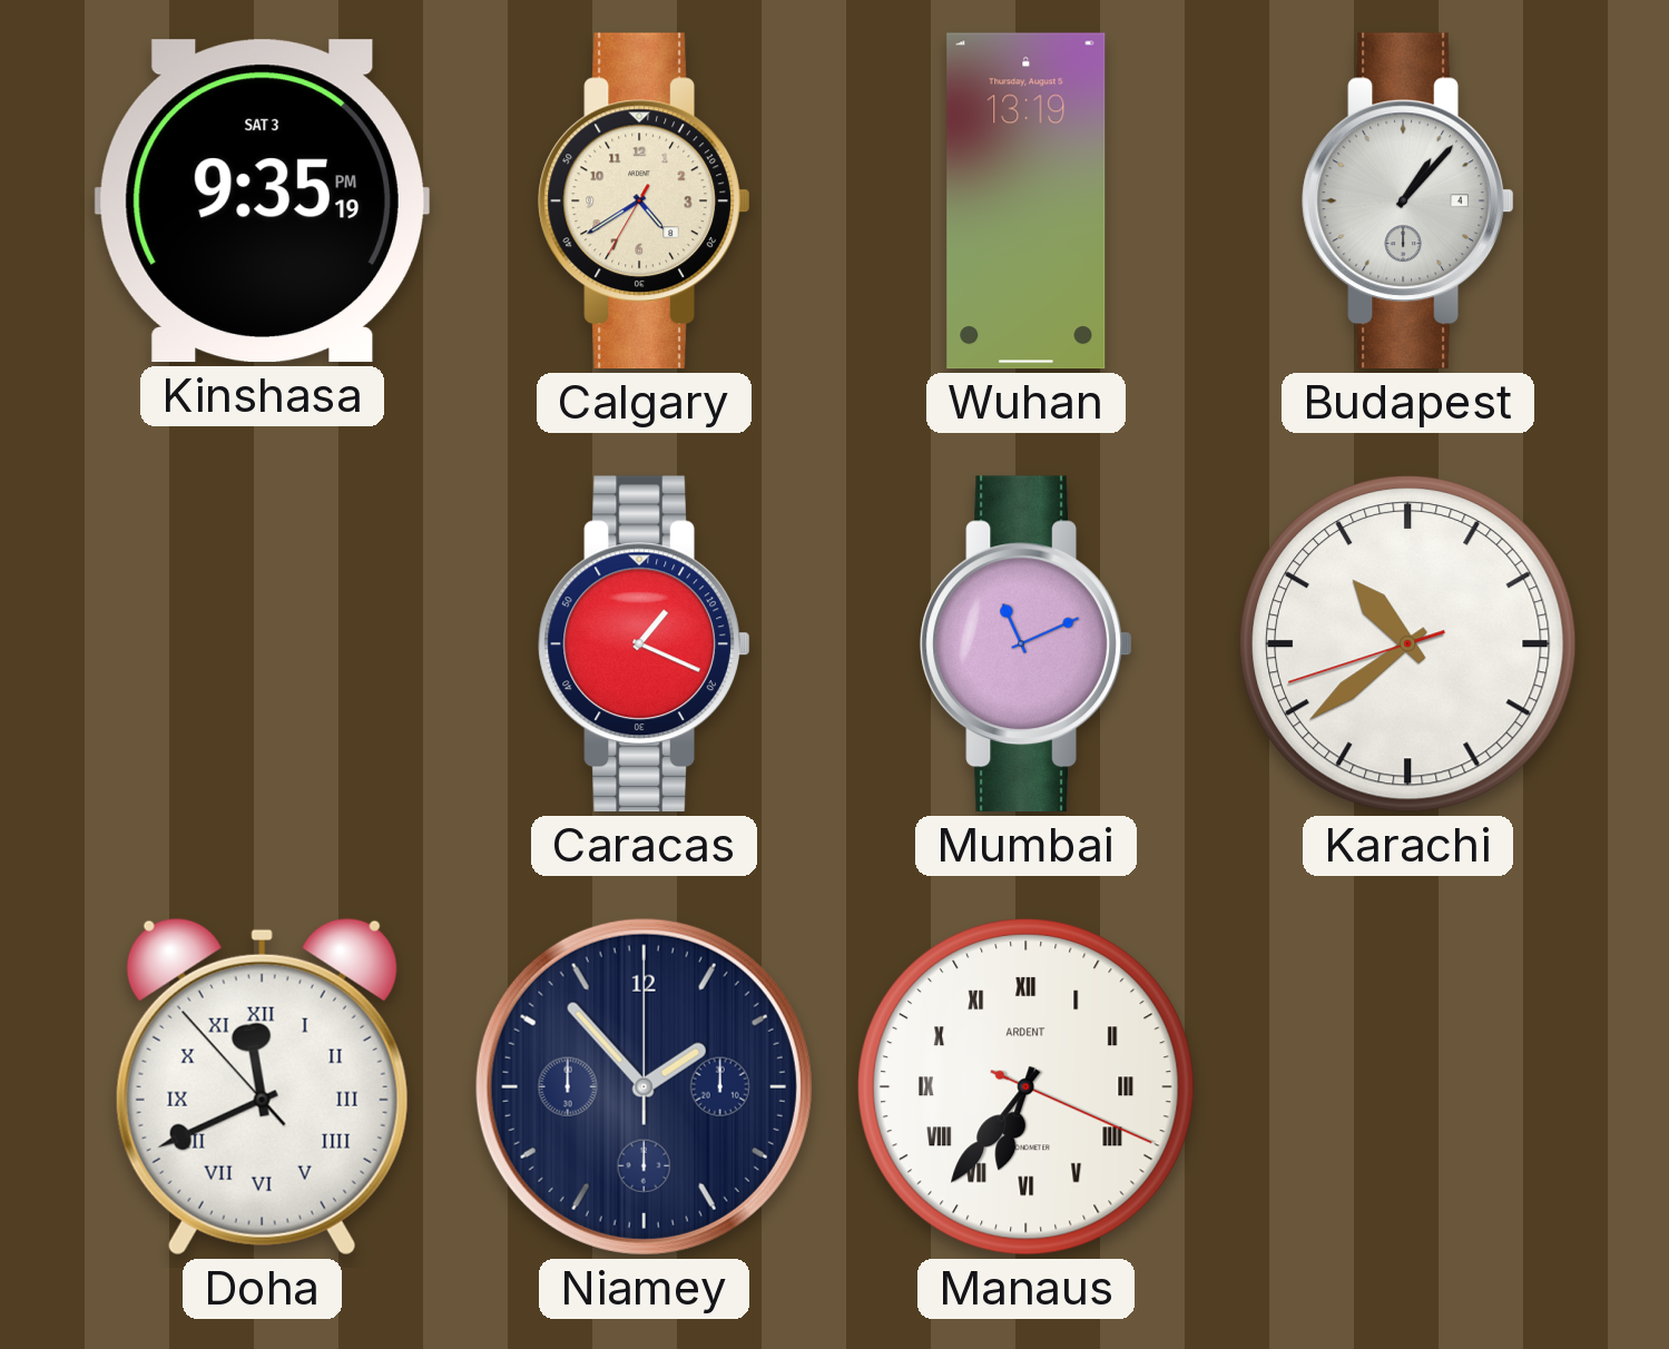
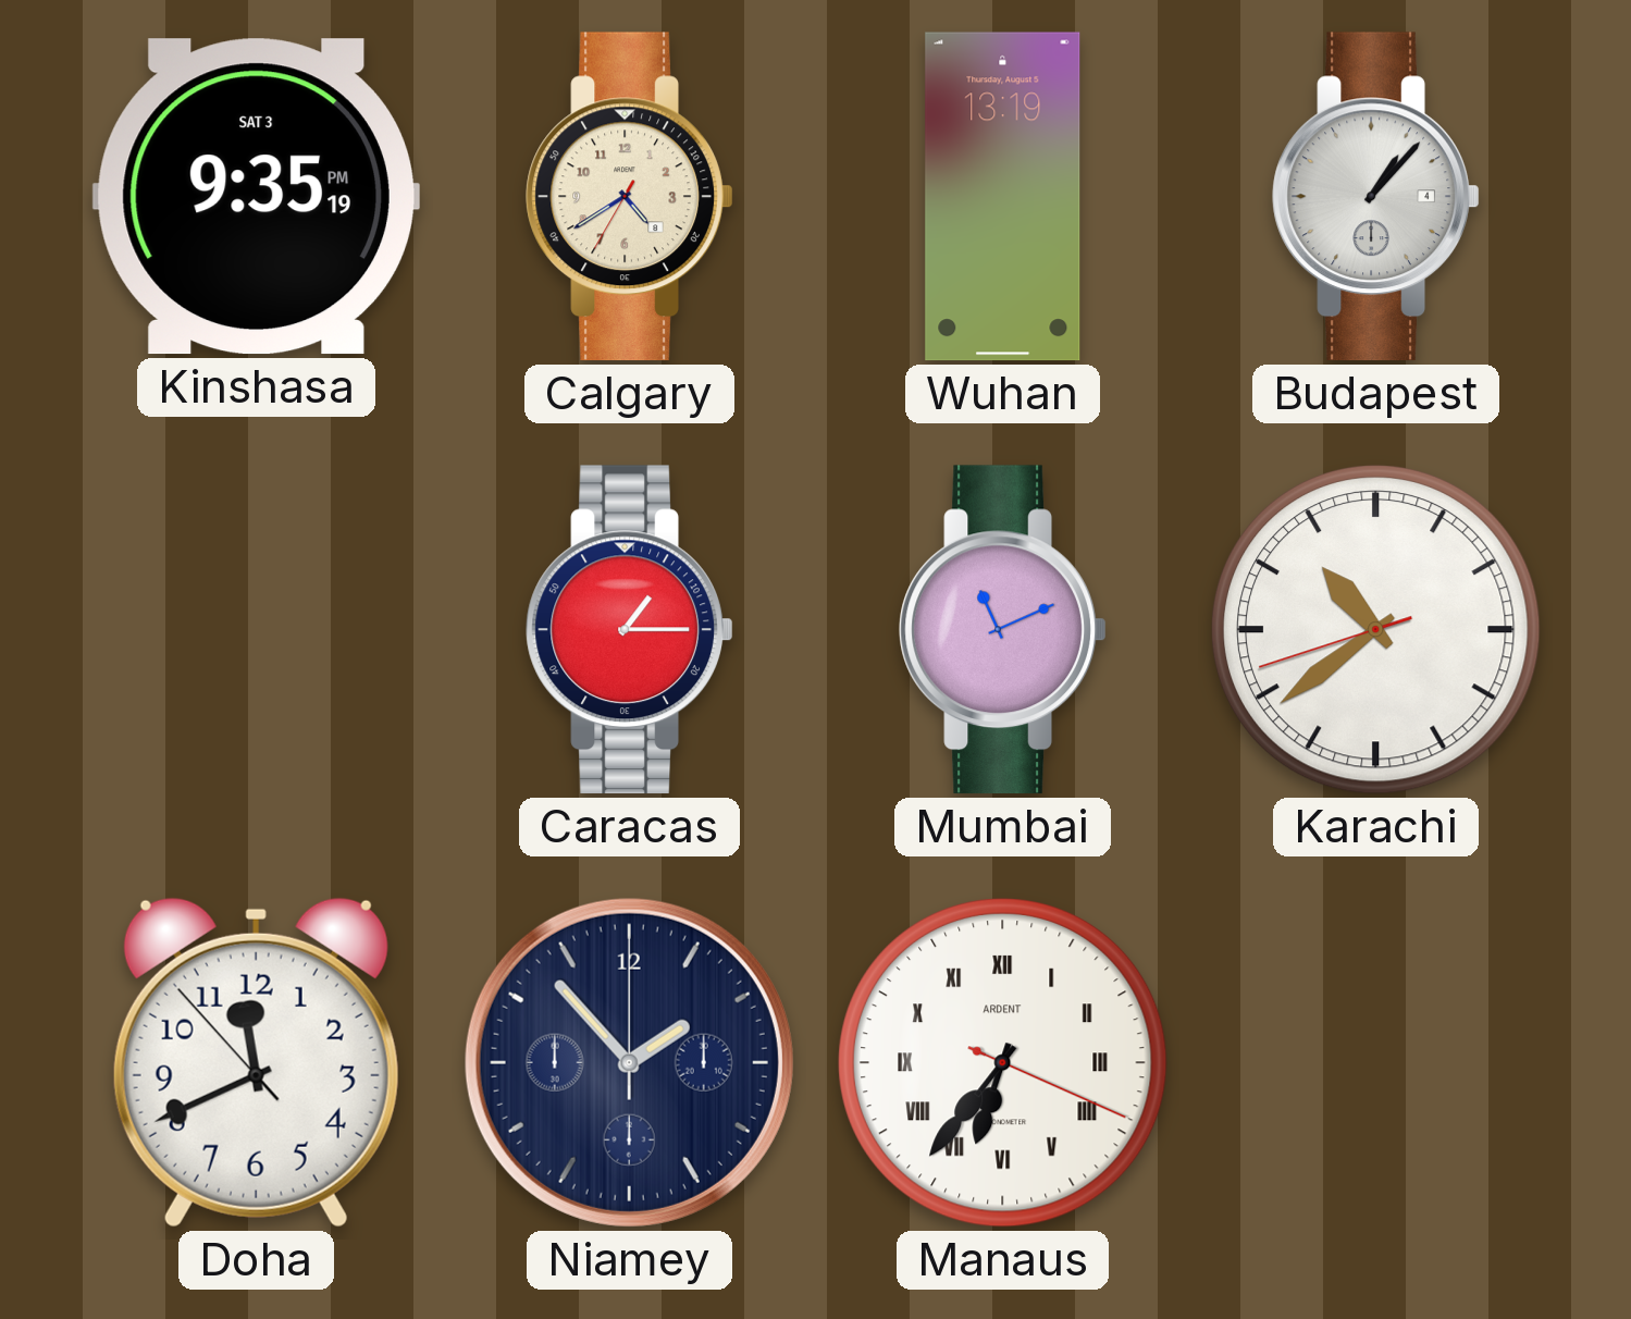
Caracas: 1:19 -> 1:15 (630, 630)
Doha numerals: Roman -> Arabic (256, 1062)
